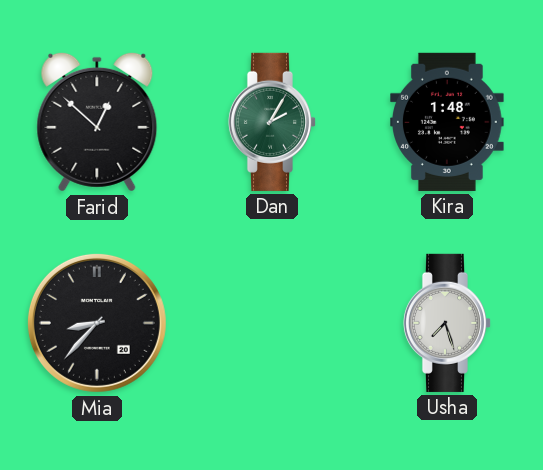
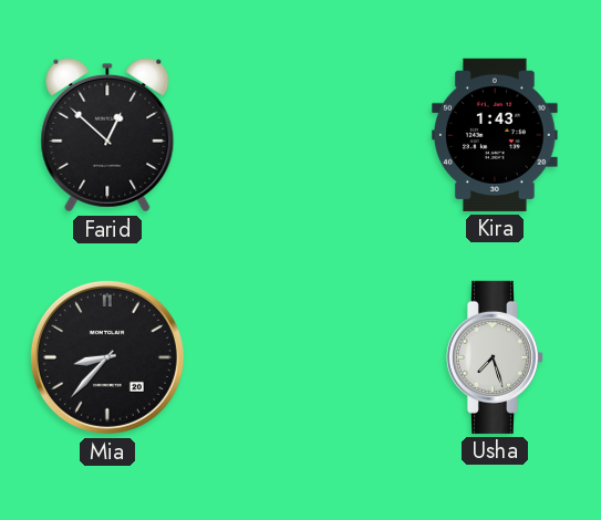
Dan: 2:05 -> none (272, 122)
Kira: 1:48 -> 1:43 (496, 135)
